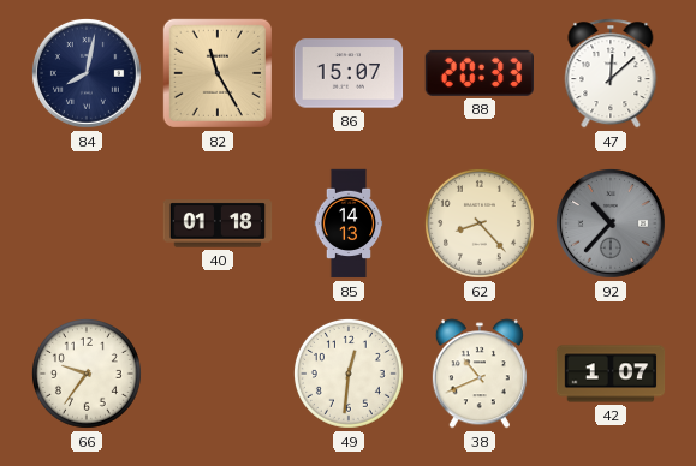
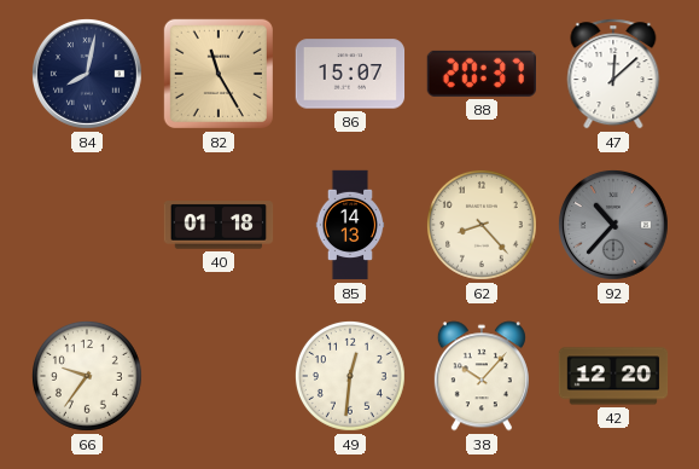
88: 20:33 -> 20:37 (482, 74)
38: 10:41 -> 10:07 (482, 376)
42: 1:07 -> 12:20 (613, 376)
